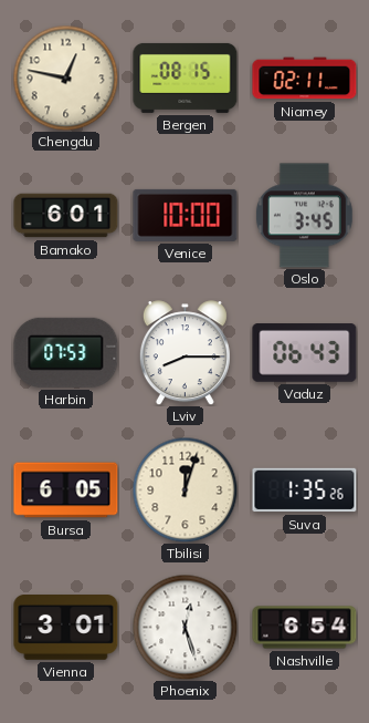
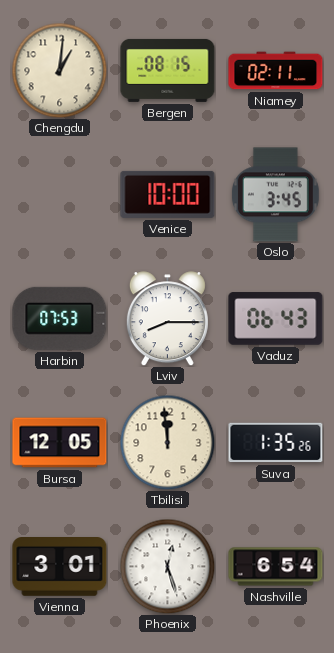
Chengdu: 12:47 -> 1:01 (59, 70)
Bamako: 6:01 -> none (66, 216)
Bursa: 6:05 -> 12:05 (60, 443)
Tbilisi: 12:03 -> 11:59 (167, 442)
